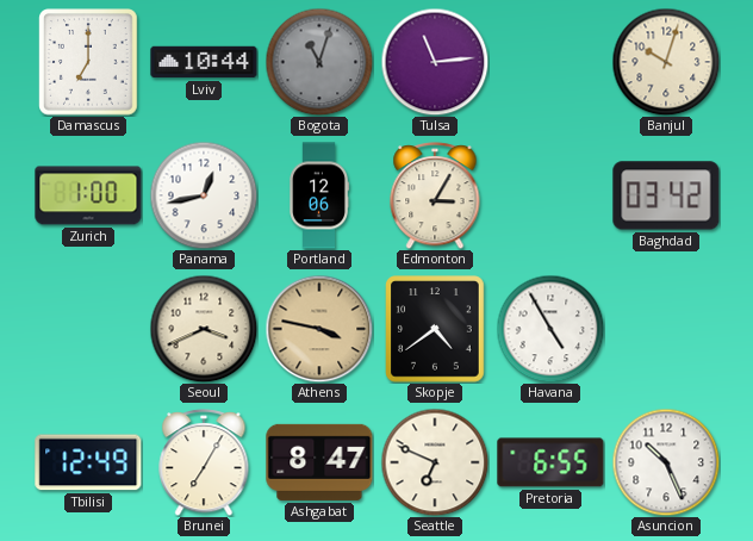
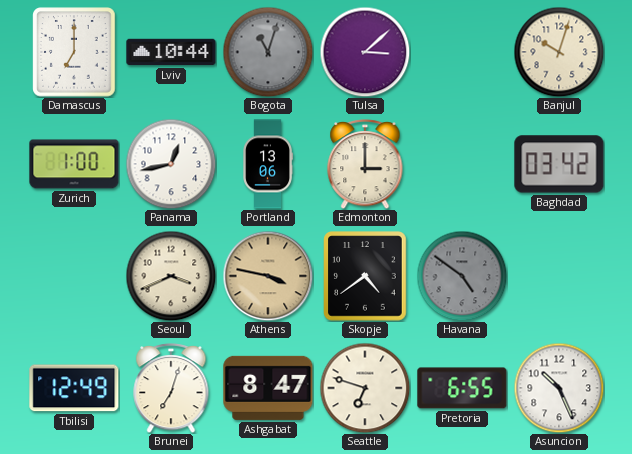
Tulsa: 11:14 -> 3:08 (365, 52)
Portland: 12:06 -> 13:06 (267, 164)
Edmonton: 3:05 -> 3:00 (365, 165)
Havana: 4:55 -> 4:51 (462, 276)
Havana dial: white -> grey (462, 276)
Brunei: 7:05 -> 7:03 (171, 389)
Seattle: 6:49 -> 6:48 (365, 388)
